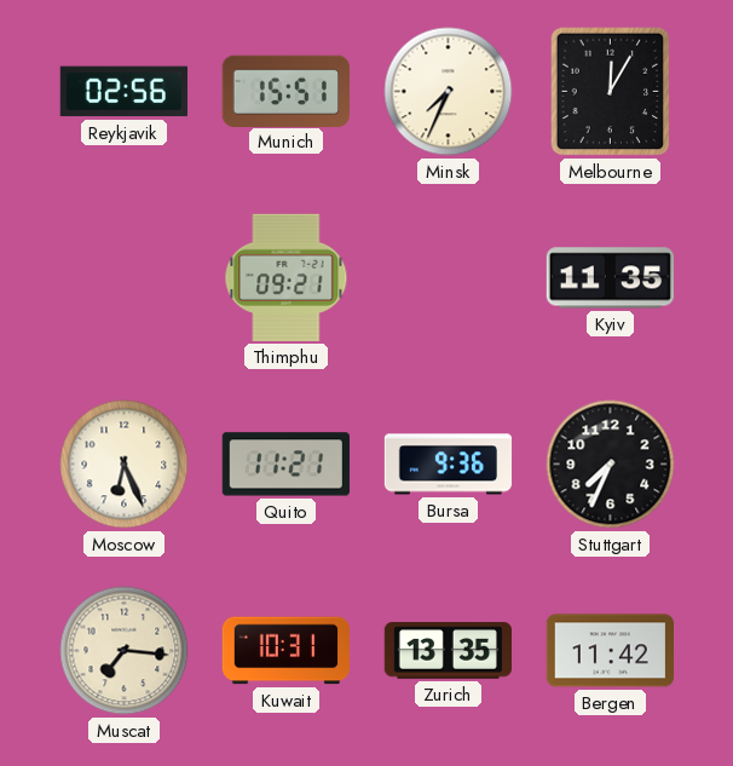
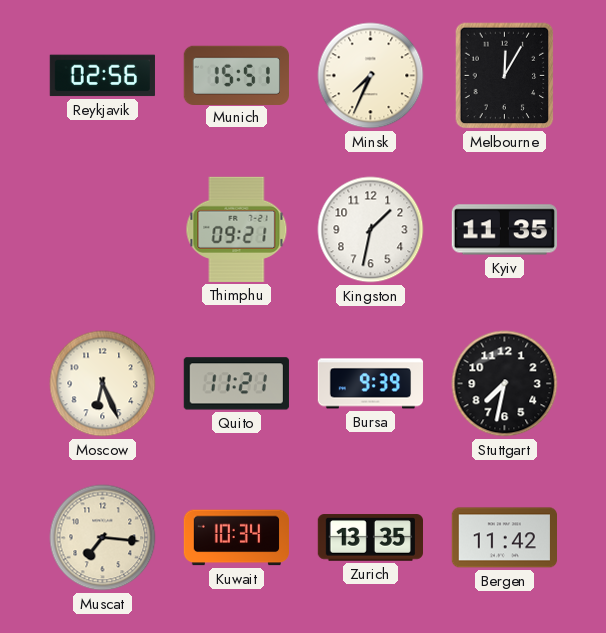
Kingston: none -> 1:32 (371, 230)
Bursa: 9:36 -> 9:39 (371, 384)
Stuttgart: 7:34 -> 7:32 (505, 384)
Kuwait: 10:31 -> 10:34 (237, 538)
